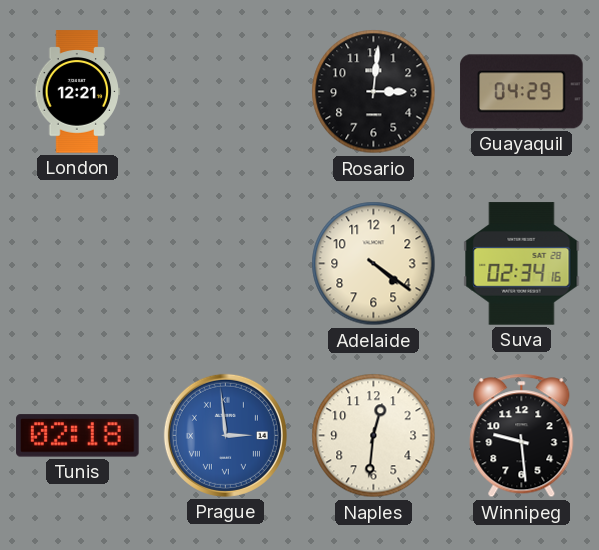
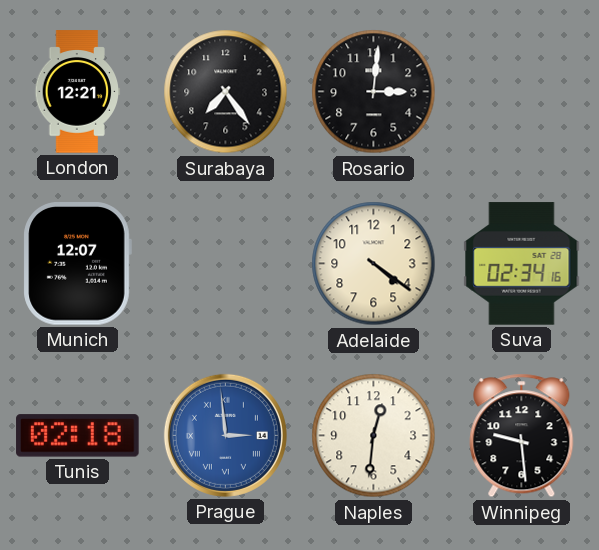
Surabaya: none -> 7:24 (226, 92)
Guayaquil: 04:29 -> none (522, 92)
Munich: none -> 12:07 (77, 264)
